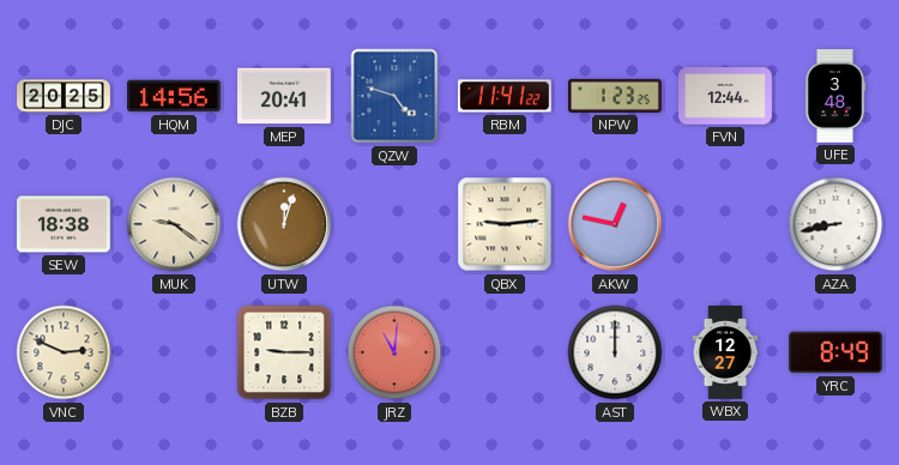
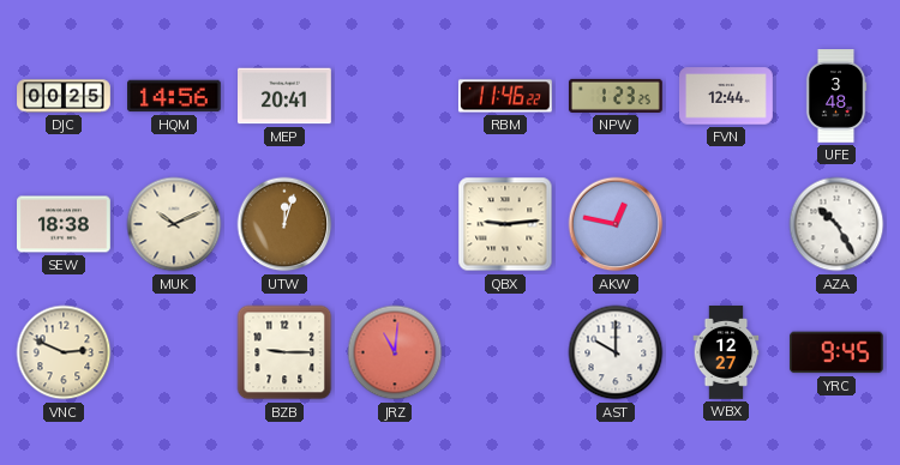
DJC: 20:25 -> 00:25 (64, 96)
QZW: 4:48 -> none (394, 96)
RBM: 11:41 -> 11:46 (505, 96)
MUK: 9:21 -> 10:11 (174, 224)
AZA: 8:43 -> 10:25 (836, 224)
AST: 12:00 -> 10:00 (616, 352)
YRC: 8:49 -> 9:45 (836, 352)
